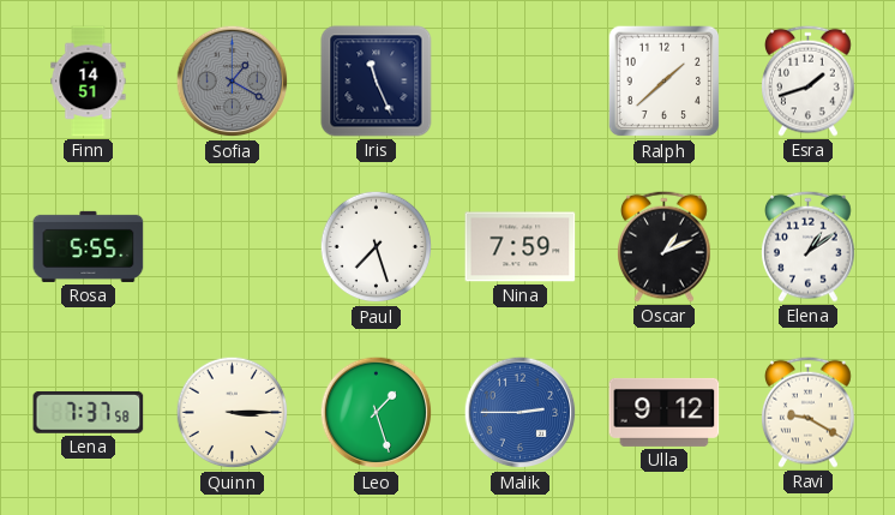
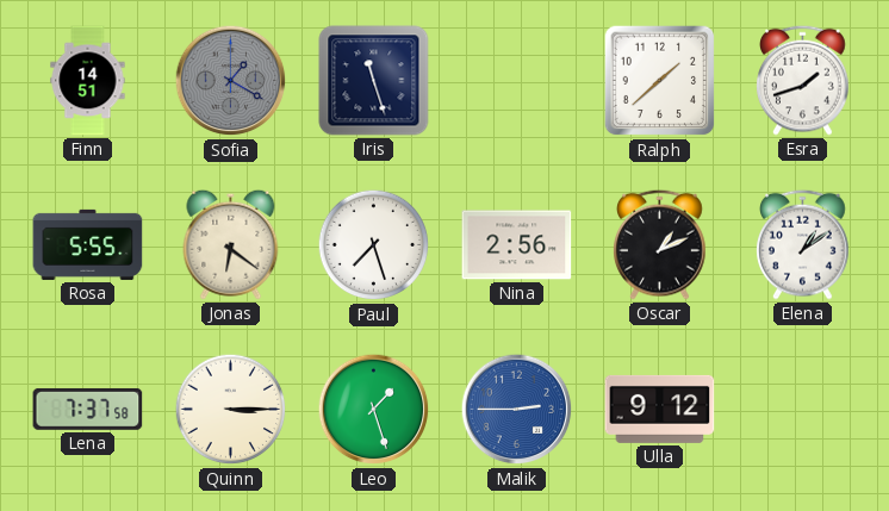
Iris: 11:26 -> 11:27 (374, 81)
Jonas: none -> 6:21 (231, 244)
Nina: 7:59 -> 2:56 (517, 245)
Ravi: 9:20 -> none (809, 412)
